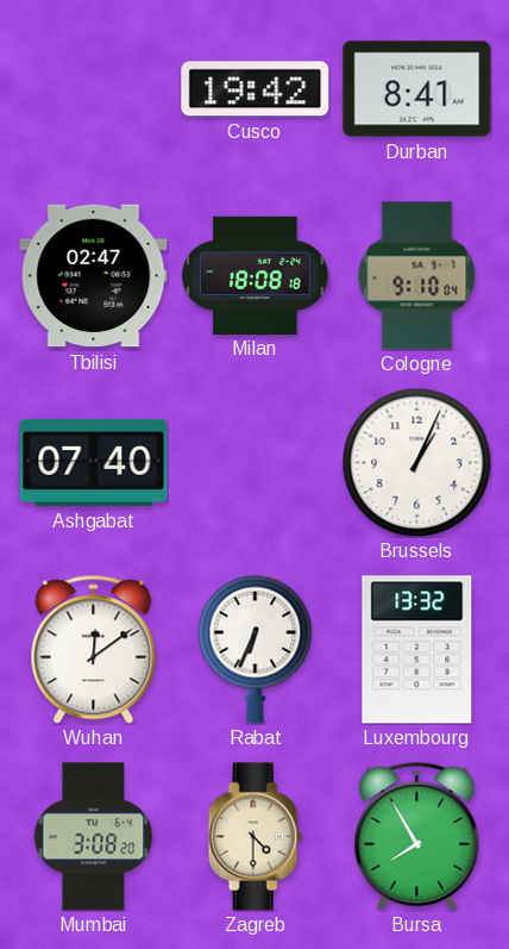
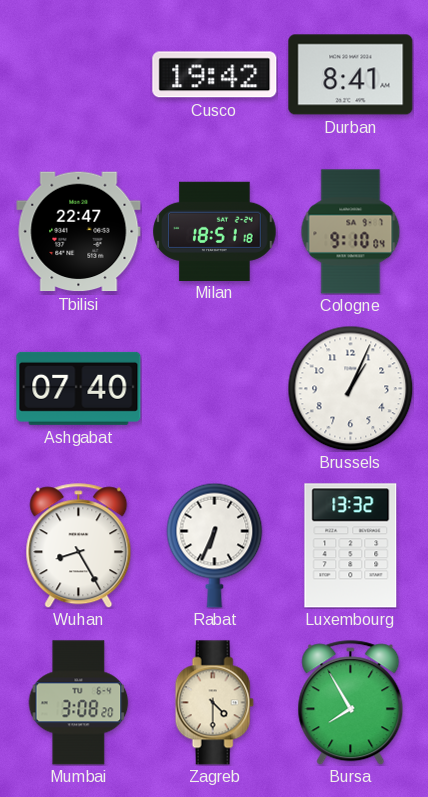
Tbilisi: 02:47 -> 22:47 (79, 232)
Milan: 18:08 -> 18:51 (215, 231)
Wuhan: 12:09 -> 8:25 (79, 546)
